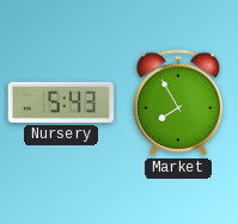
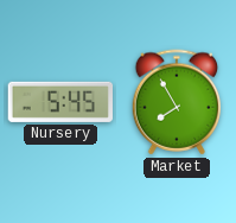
Nursery: 5:43 -> 5:45 (59, 102)
